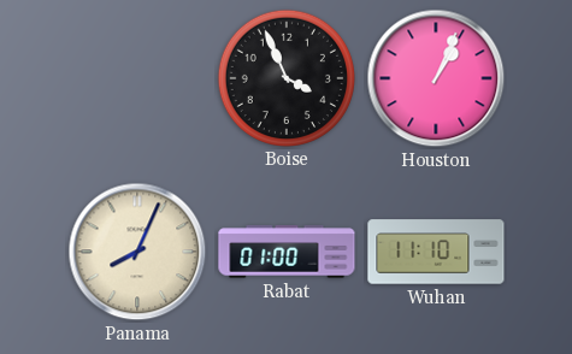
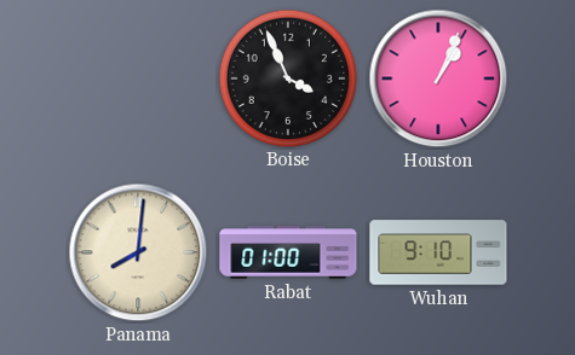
Panama: 8:04 -> 8:01 (138, 252)
Wuhan: 11:10 -> 9:10 (438, 252)
